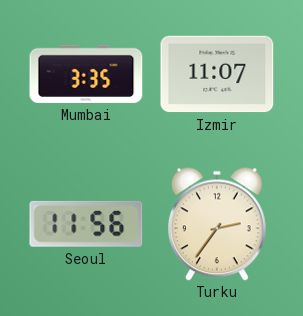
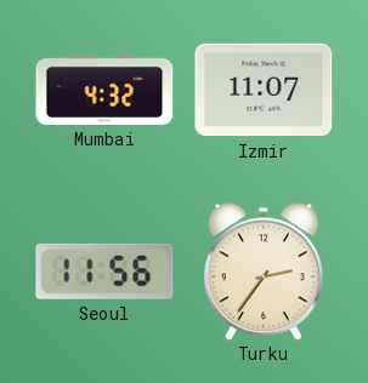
Mumbai: 3:35 -> 4:32 (104, 90)
